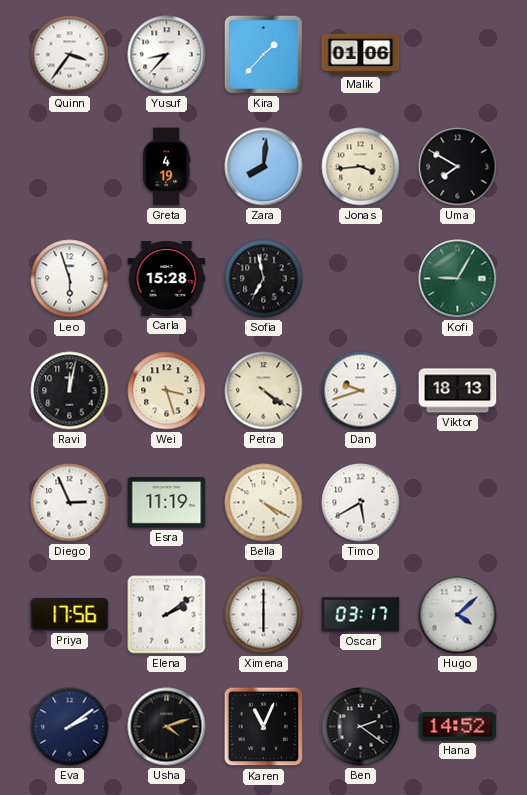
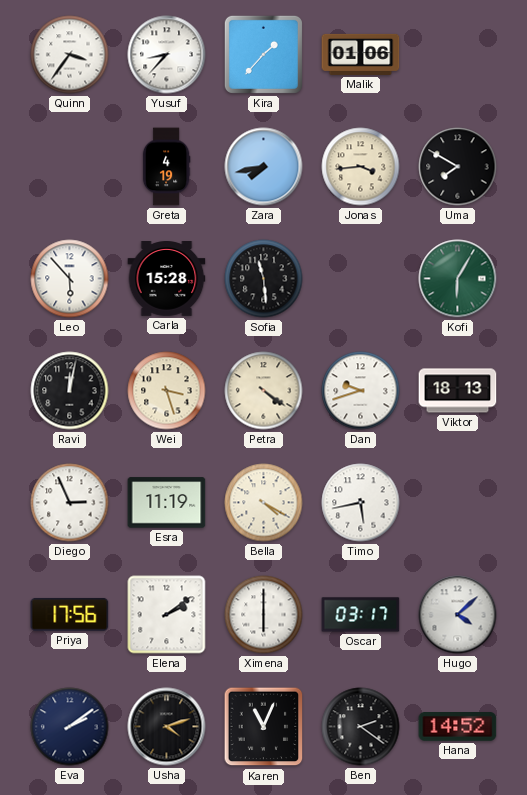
Zara: 8:01 -> 7:43 (264, 167)
Leo: 5:57 -> 5:53 (70, 279)
Sofia: 6:58 -> 11:29 (264, 279)
Kofi: 9:05 -> 6:05 (458, 279)
Timo: 5:40 -> 5:43 (361, 503)
